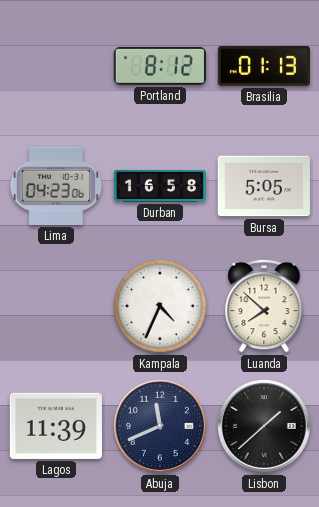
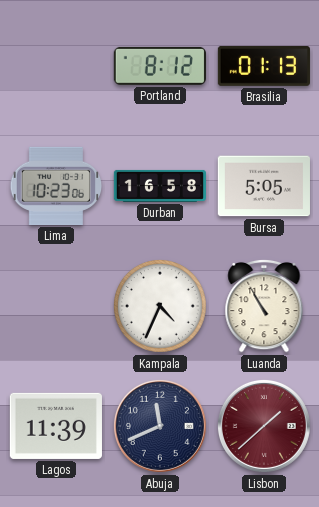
Lima: 04:23 -> 10:23 (56, 186)
Luanda: 7:52 -> 10:55 (264, 306)
Lisbon dial: black -> burgundy (264, 426)
